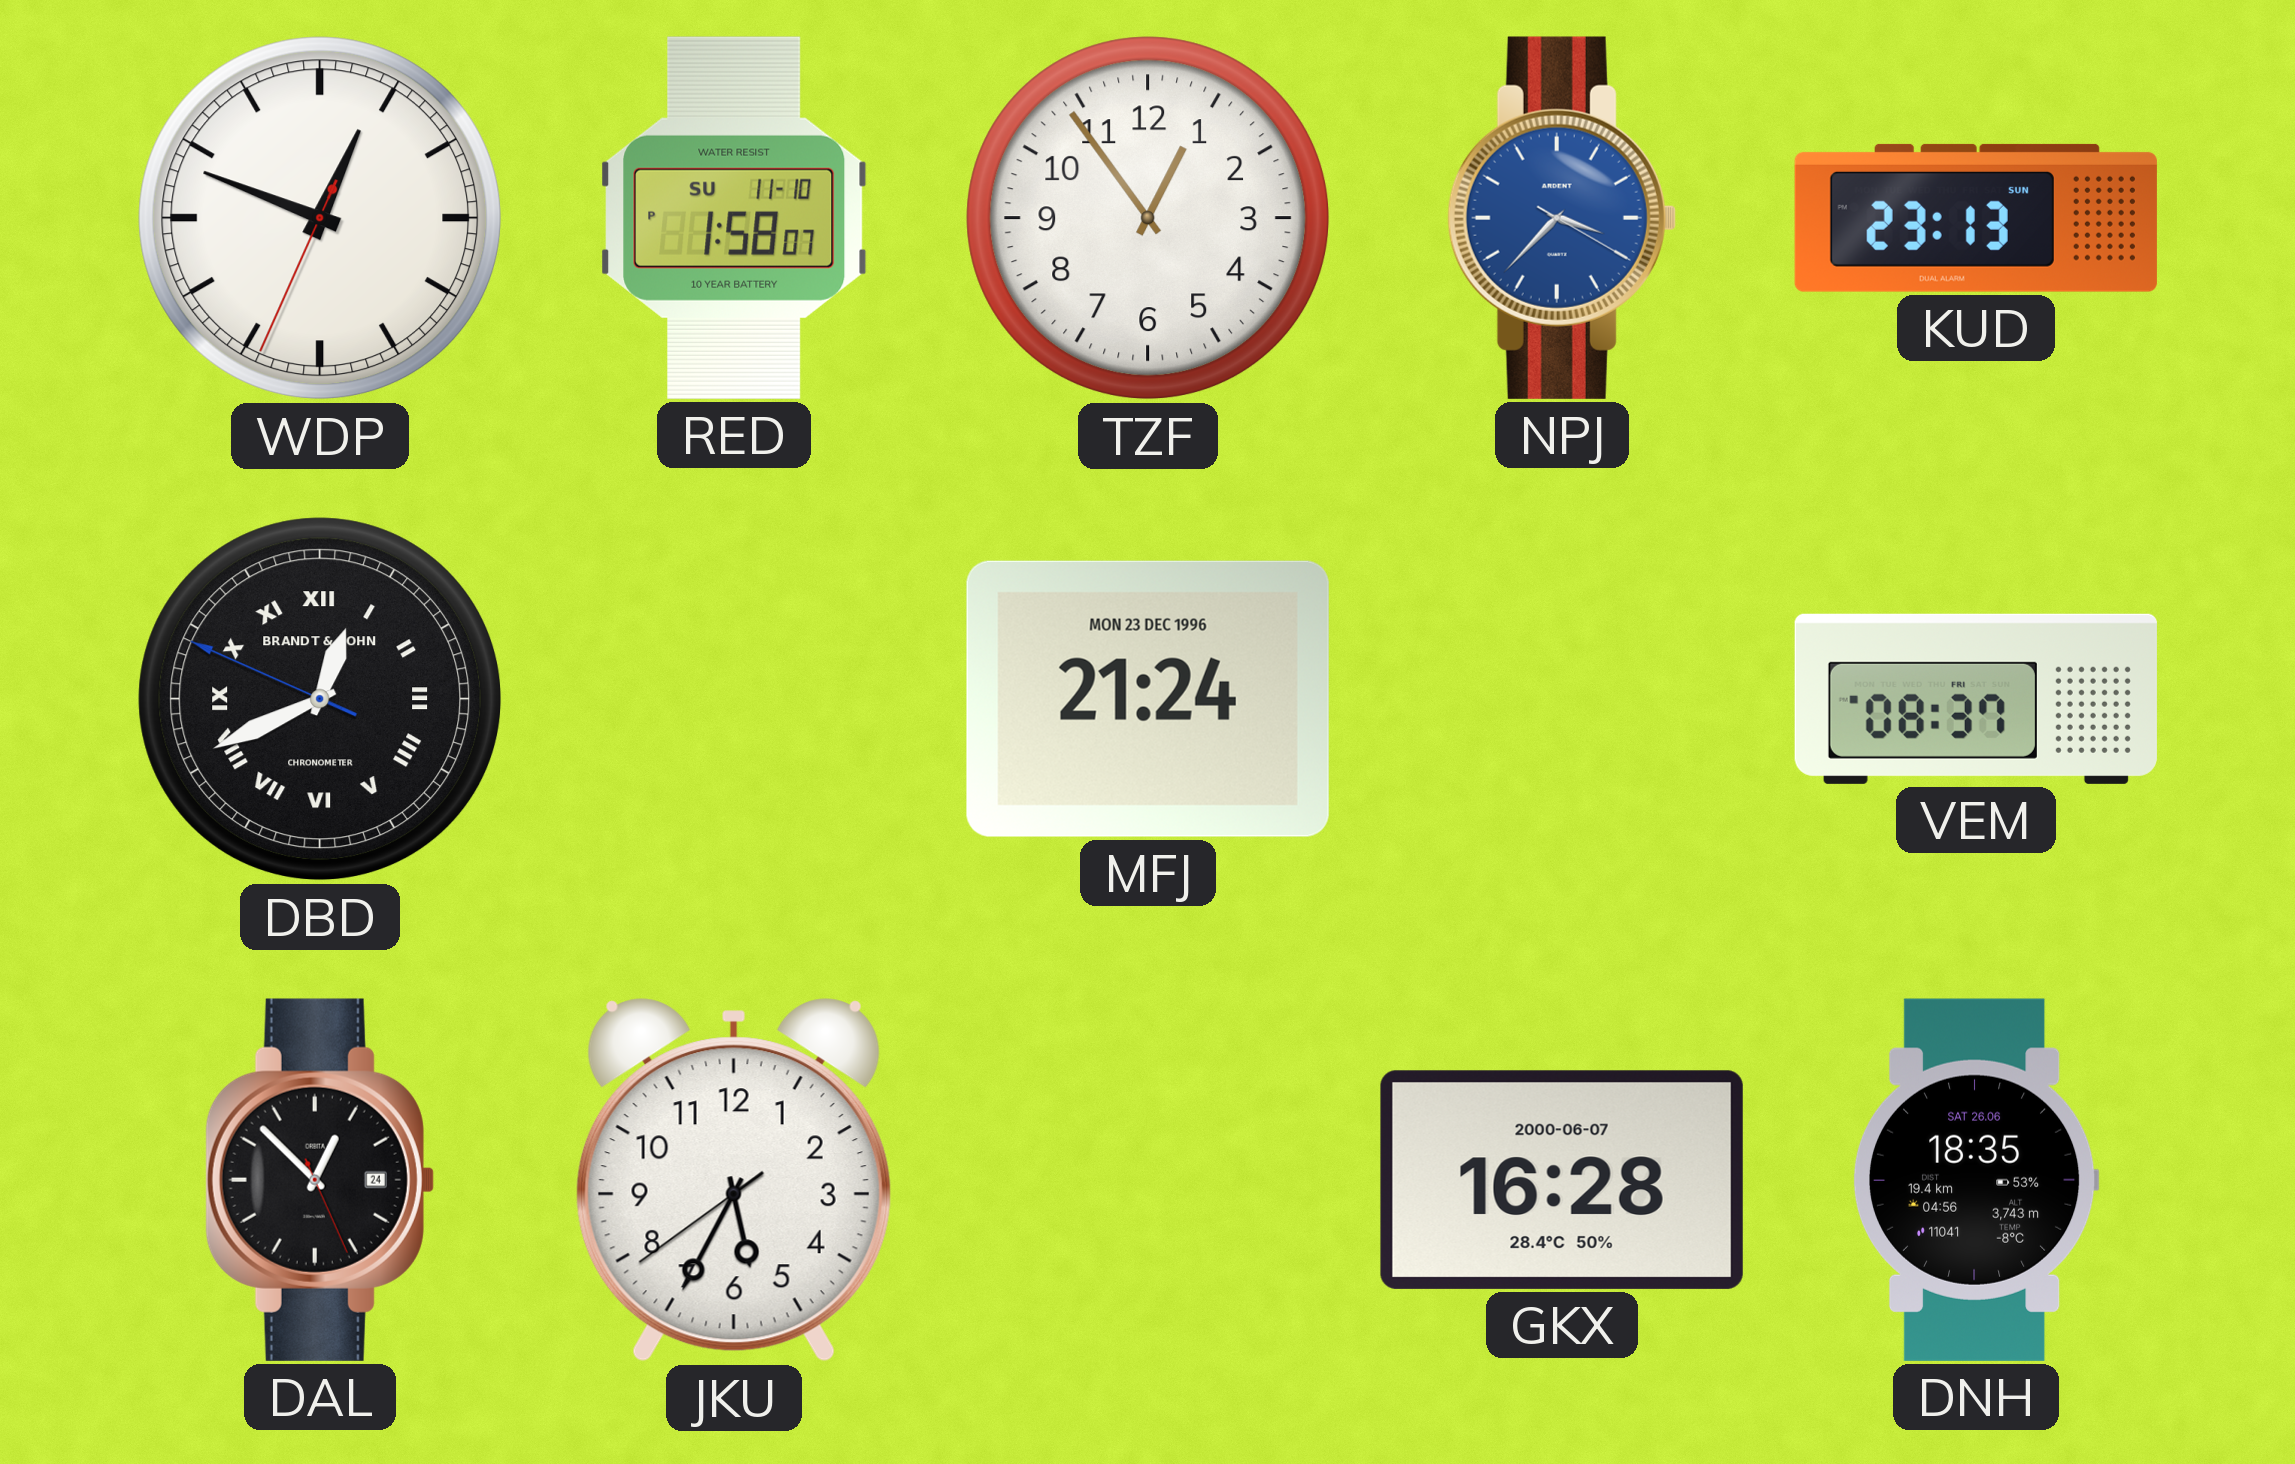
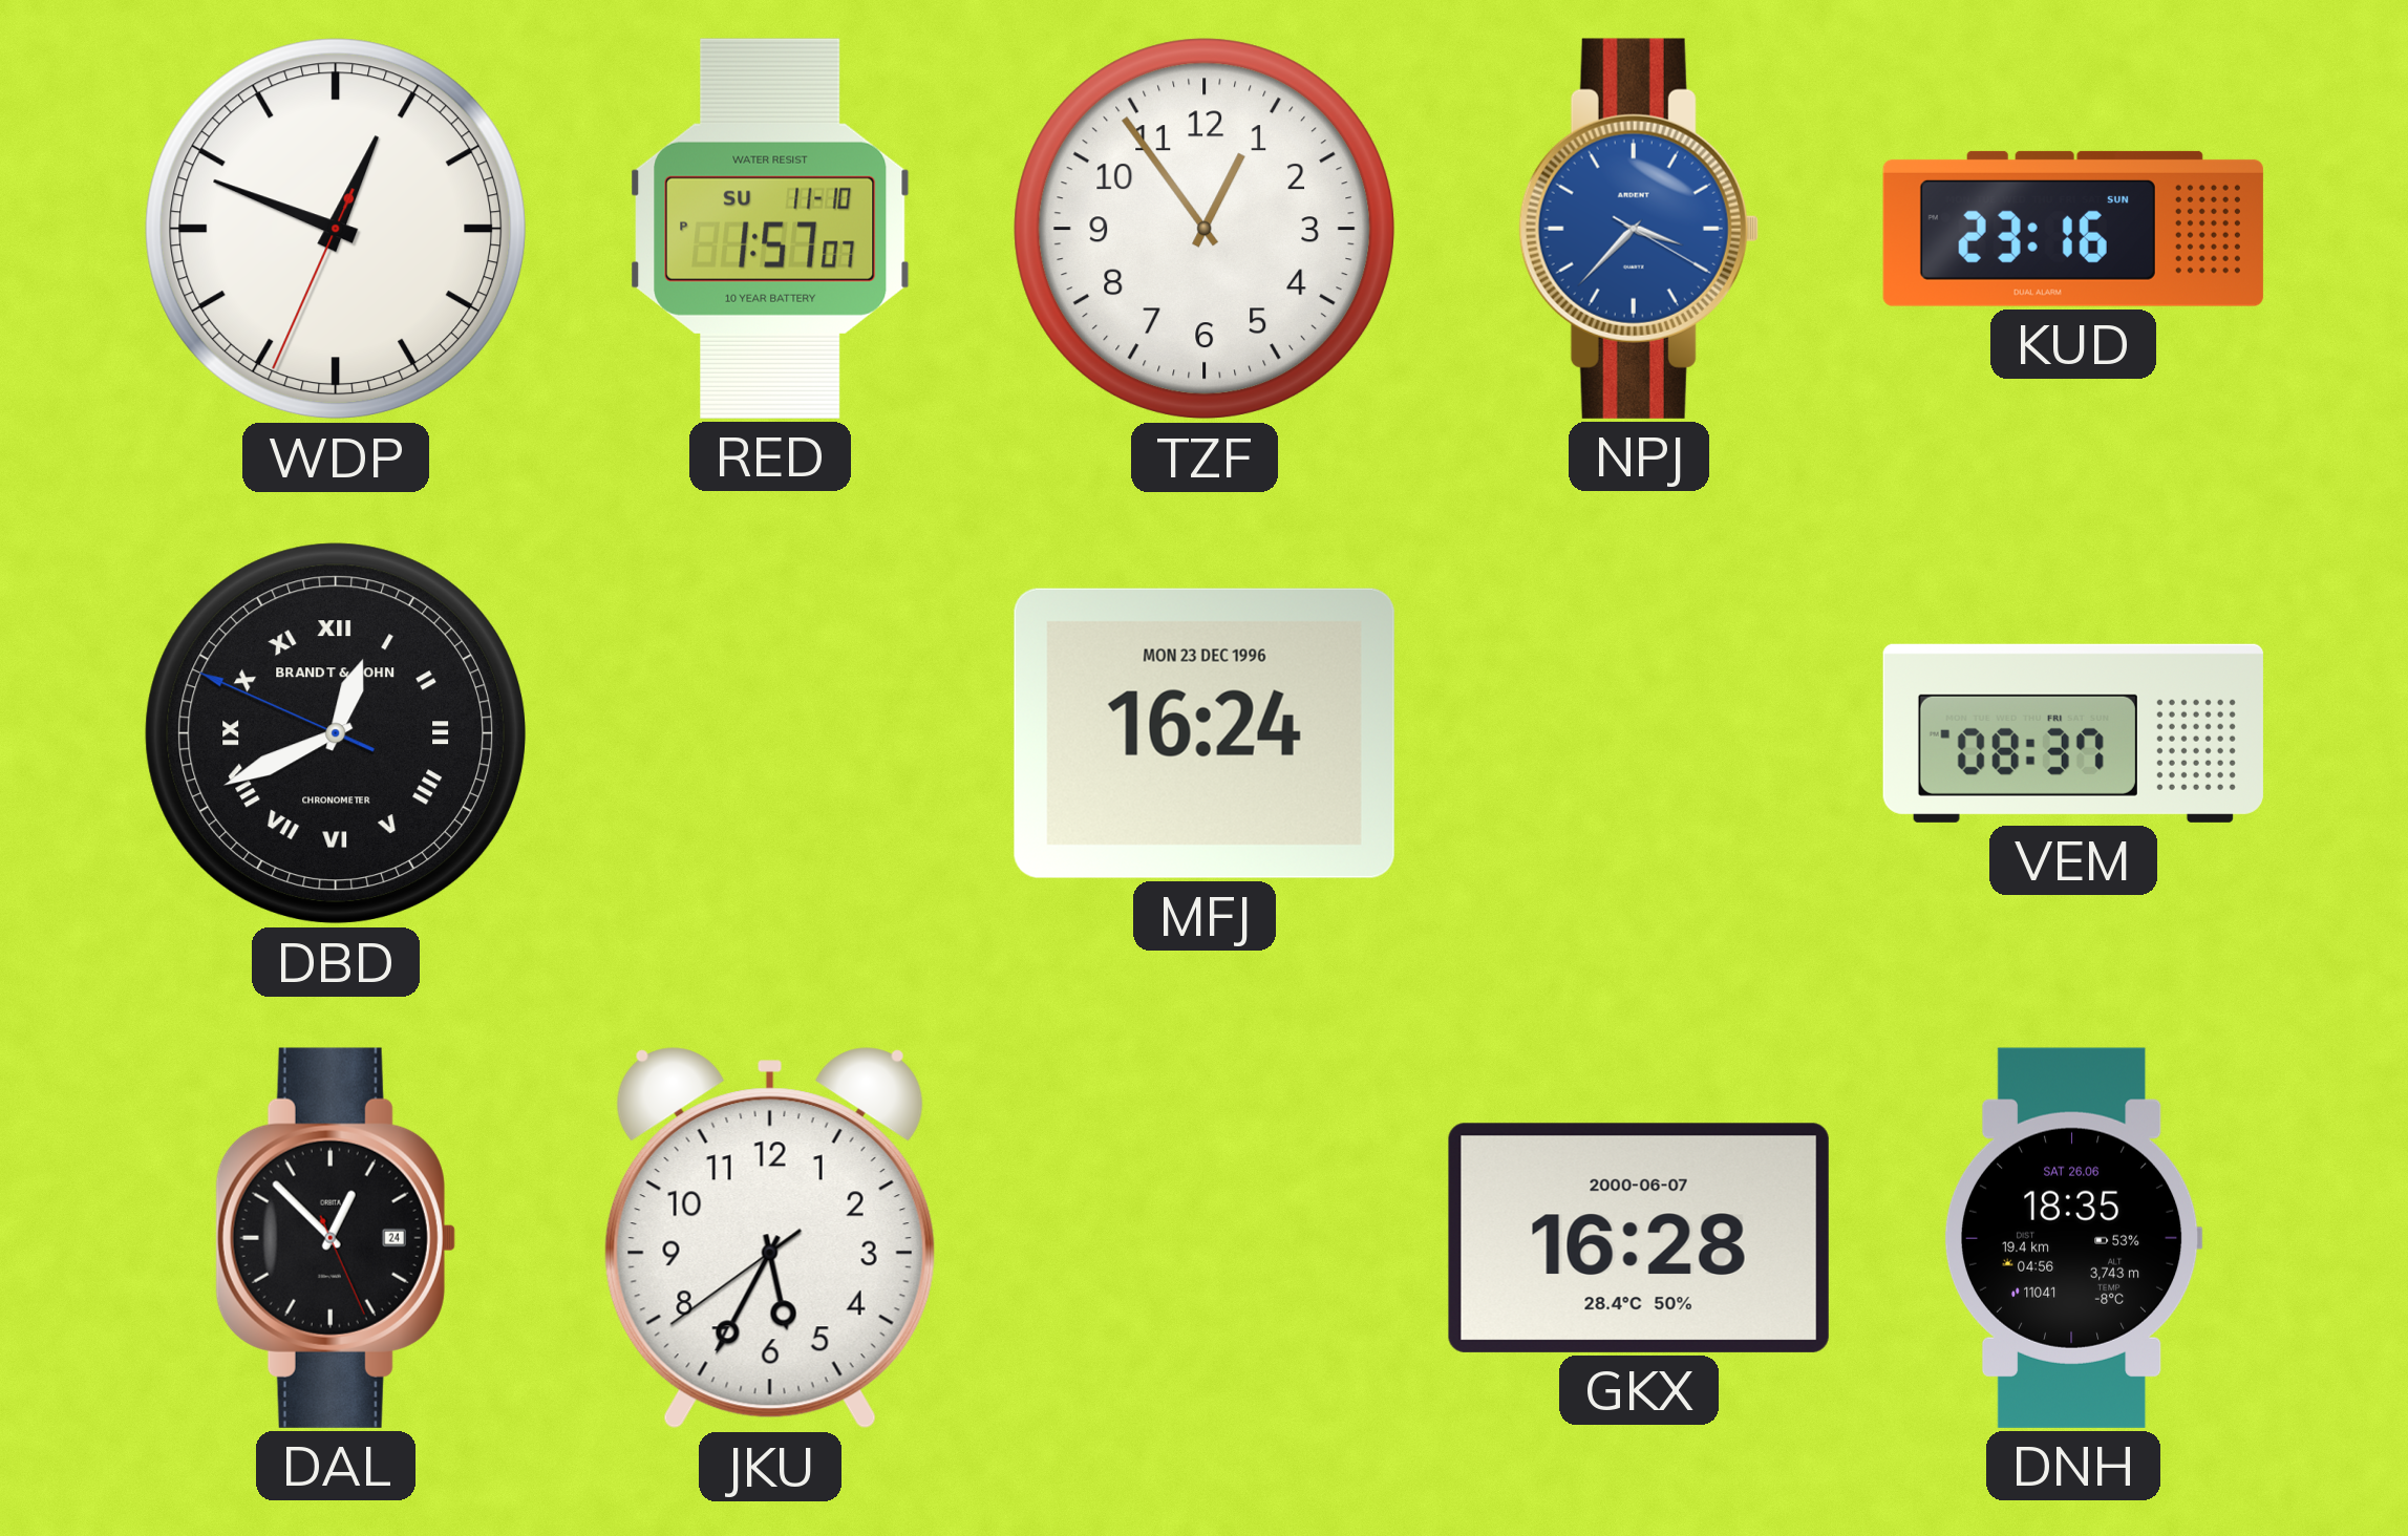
RED: 1:58 -> 1:57 (770, 229)
KUD: 23:13 -> 23:16 (2073, 229)
MFJ: 21:24 -> 16:24 (1205, 733)
